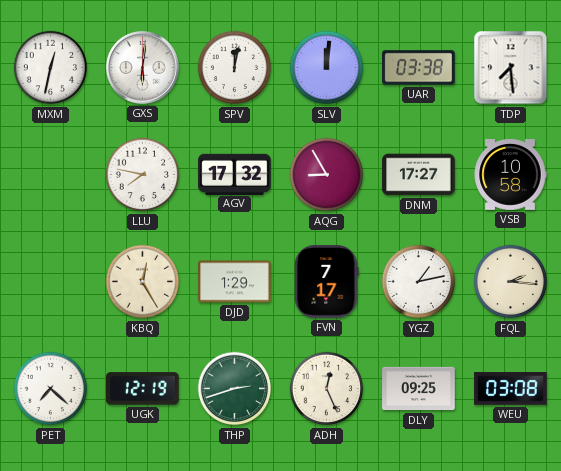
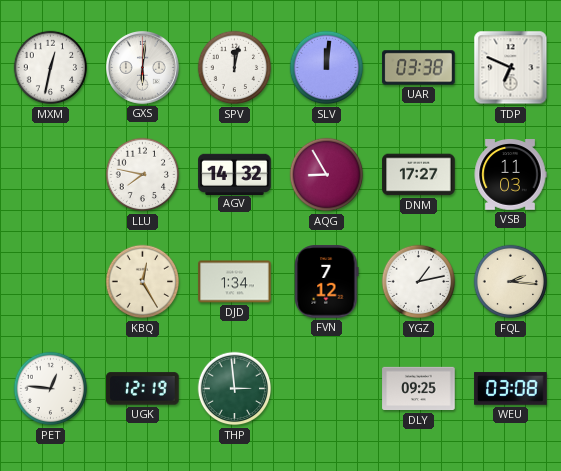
TDP: 7:29 -> 6:49 (511, 68)
AGV: 17:32 -> 14:32 (235, 174)
VSB: 10:58 -> 11:03 (510, 175)
DJD: 1:29 -> 1:34 (235, 282)
FVN: 7:17 -> 7:12 (327, 282)
PET: 7:22 -> 12:46 (51, 389)
THP: 2:42 -> 2:59 (235, 389)
ADH: 12:26 -> none (327, 389)
